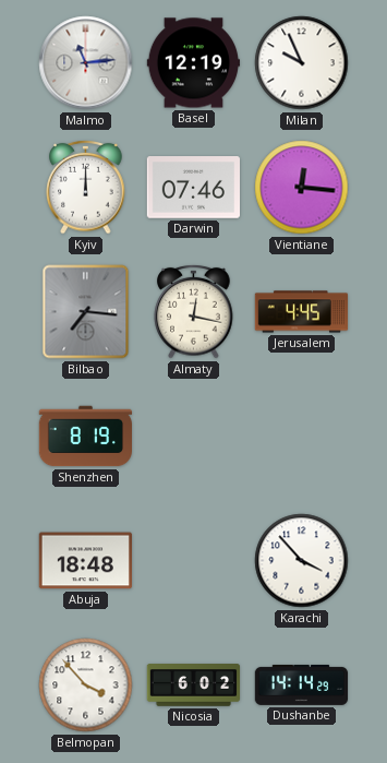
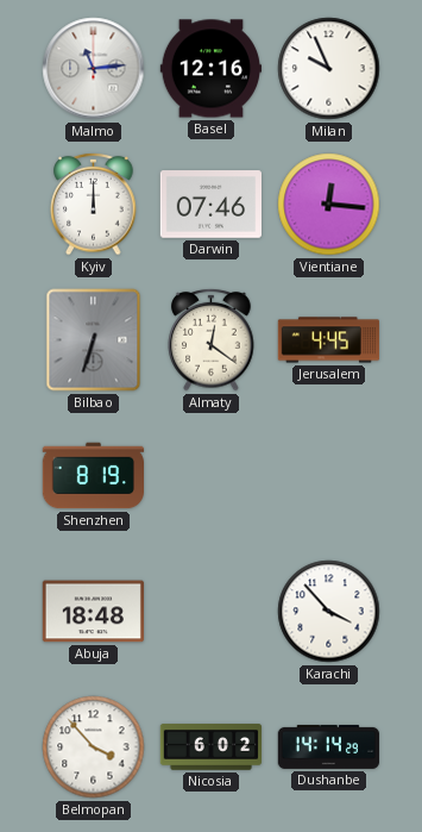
Basel: 12:19 -> 12:16 (210, 69)
Bilbao: 7:16 -> 6:33 (94, 340)
Almaty: 12:17 -> 12:21 (212, 339)
